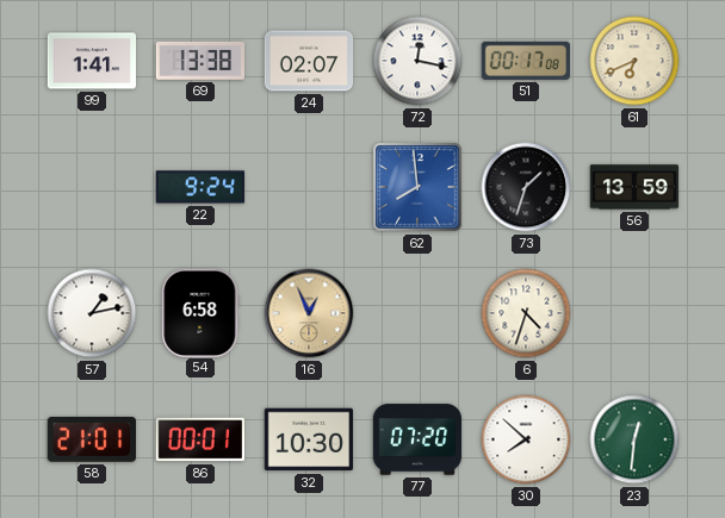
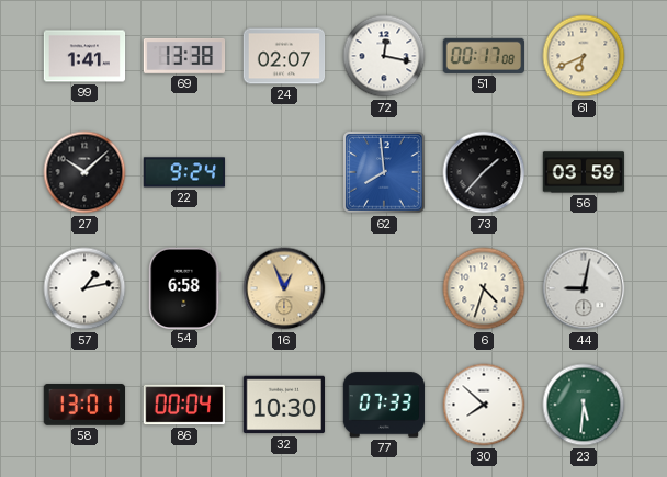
27: none -> 10:08 (84, 172)
73: 1:33 -> 1:37 (484, 172)
56: 13:59 -> 03:59 (584, 172)
44: none -> 9:02 (584, 288)
58: 21:01 -> 13:01 (83, 406)
86: 00:01 -> 00:04 (183, 405)
77: 07:20 -> 07:33 (384, 405)
23: 12:31 -> 5:31 (584, 405)
